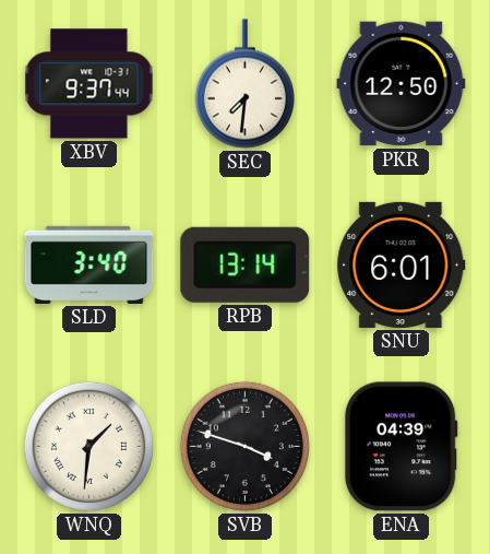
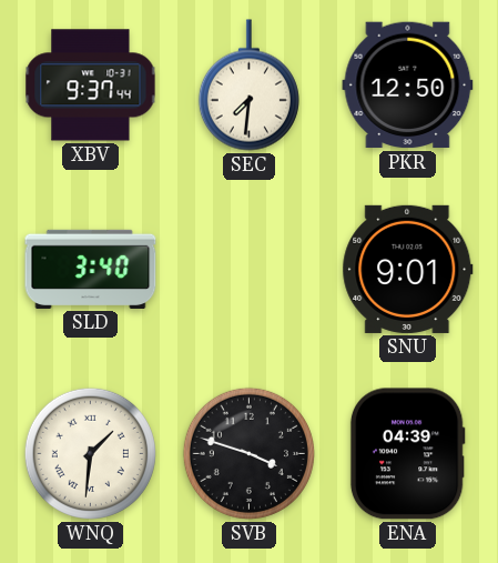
RPB: 13:14 -> none (246, 264)
SNU: 6:01 -> 9:01 (408, 269)
